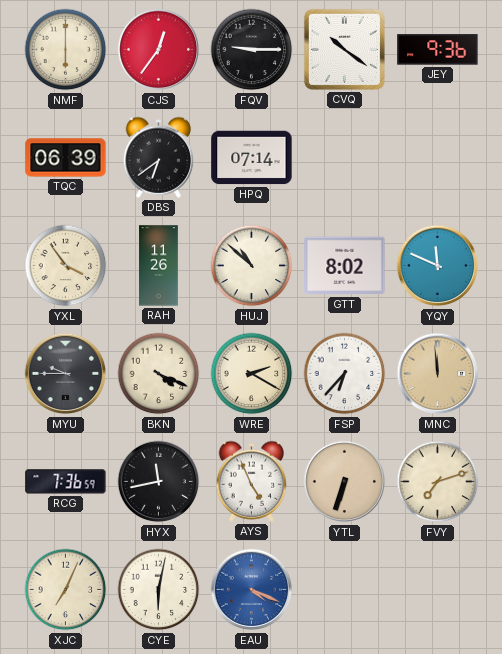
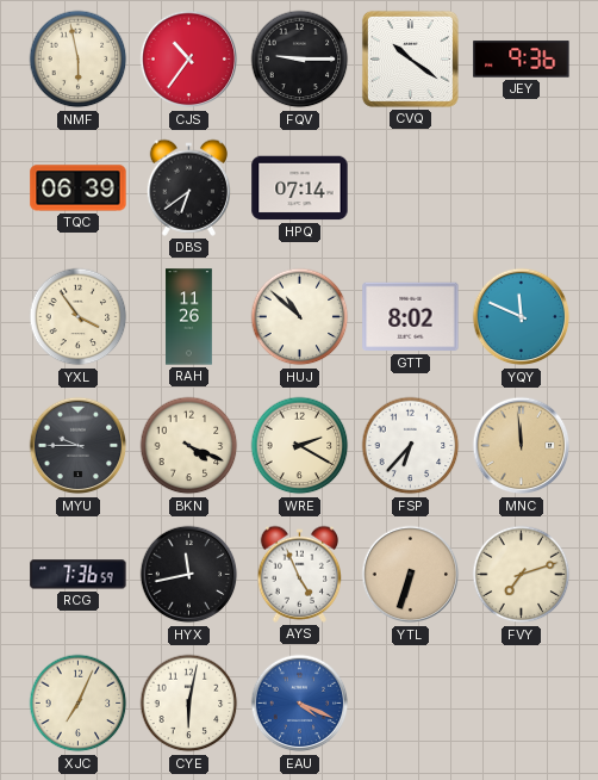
NMF: 6:00 -> 5:58 (79, 60)
CJS: 12:36 -> 10:36 (189, 60)
